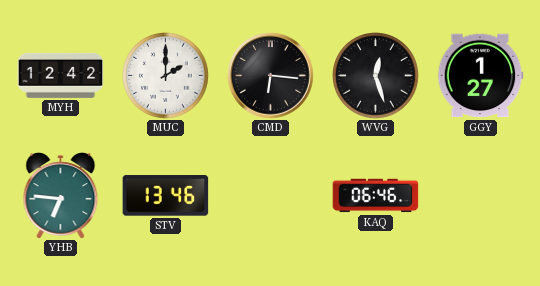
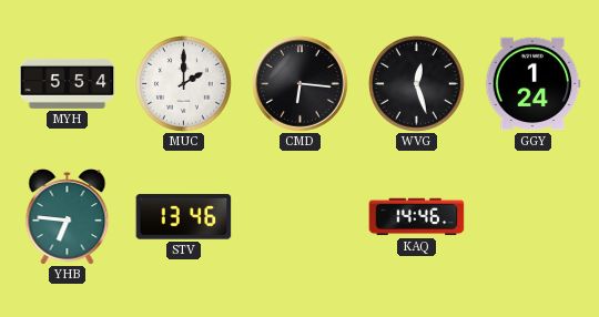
MYH: 12:42 -> 5:54 (68, 83)
GGY: 1:27 -> 1:24 (532, 84)
KAQ: 06:46 -> 14:46 (417, 217)
